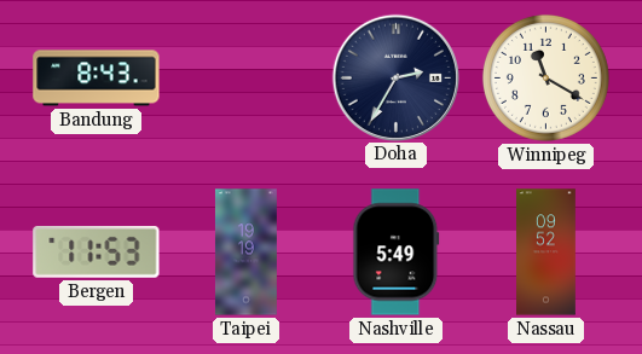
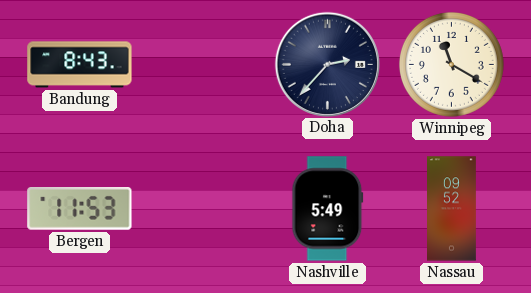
Doha: 2:35 -> 2:37 (327, 64)
Taipei: 19:19 -> none (245, 253)
